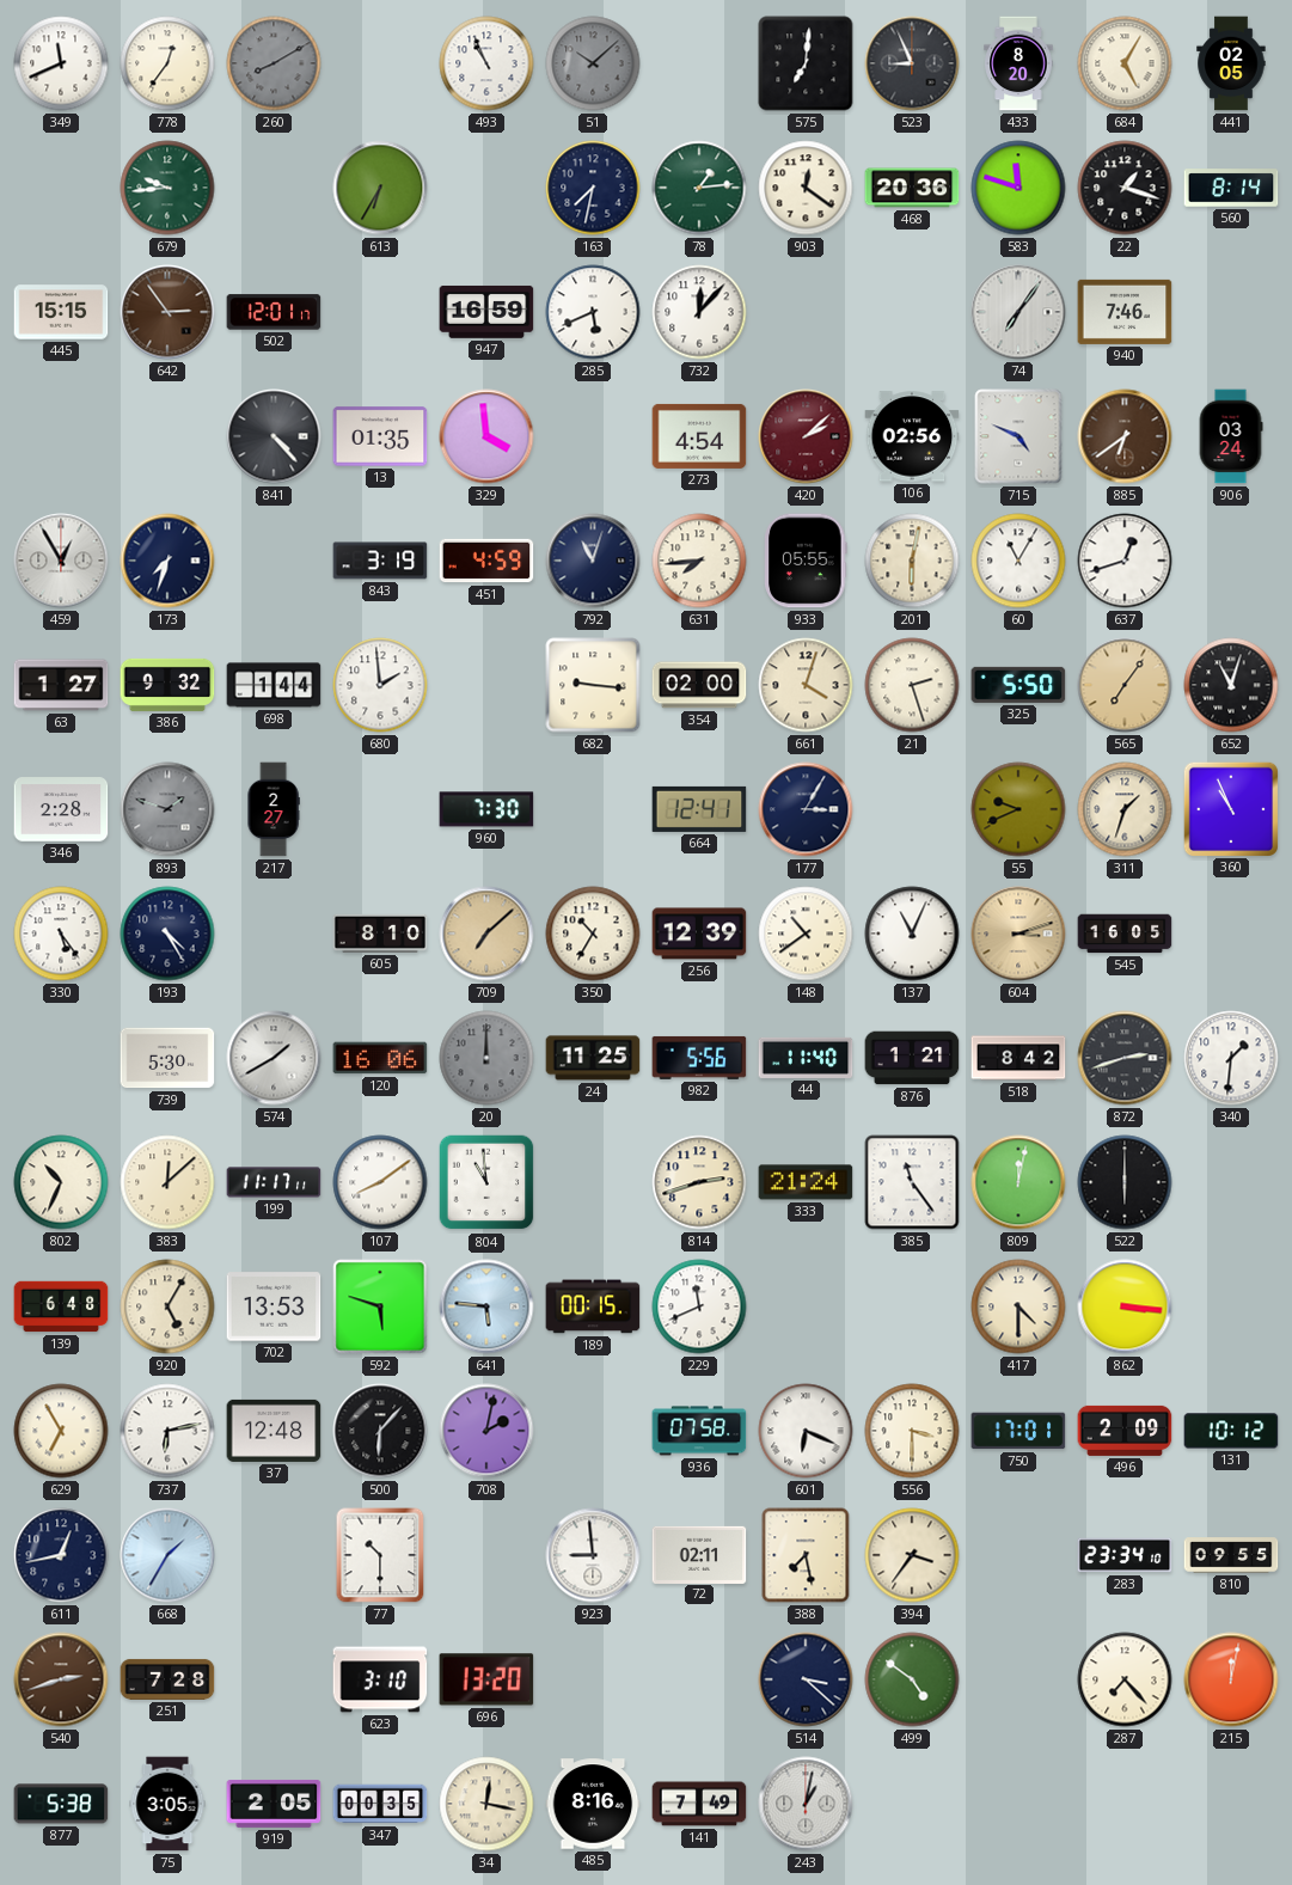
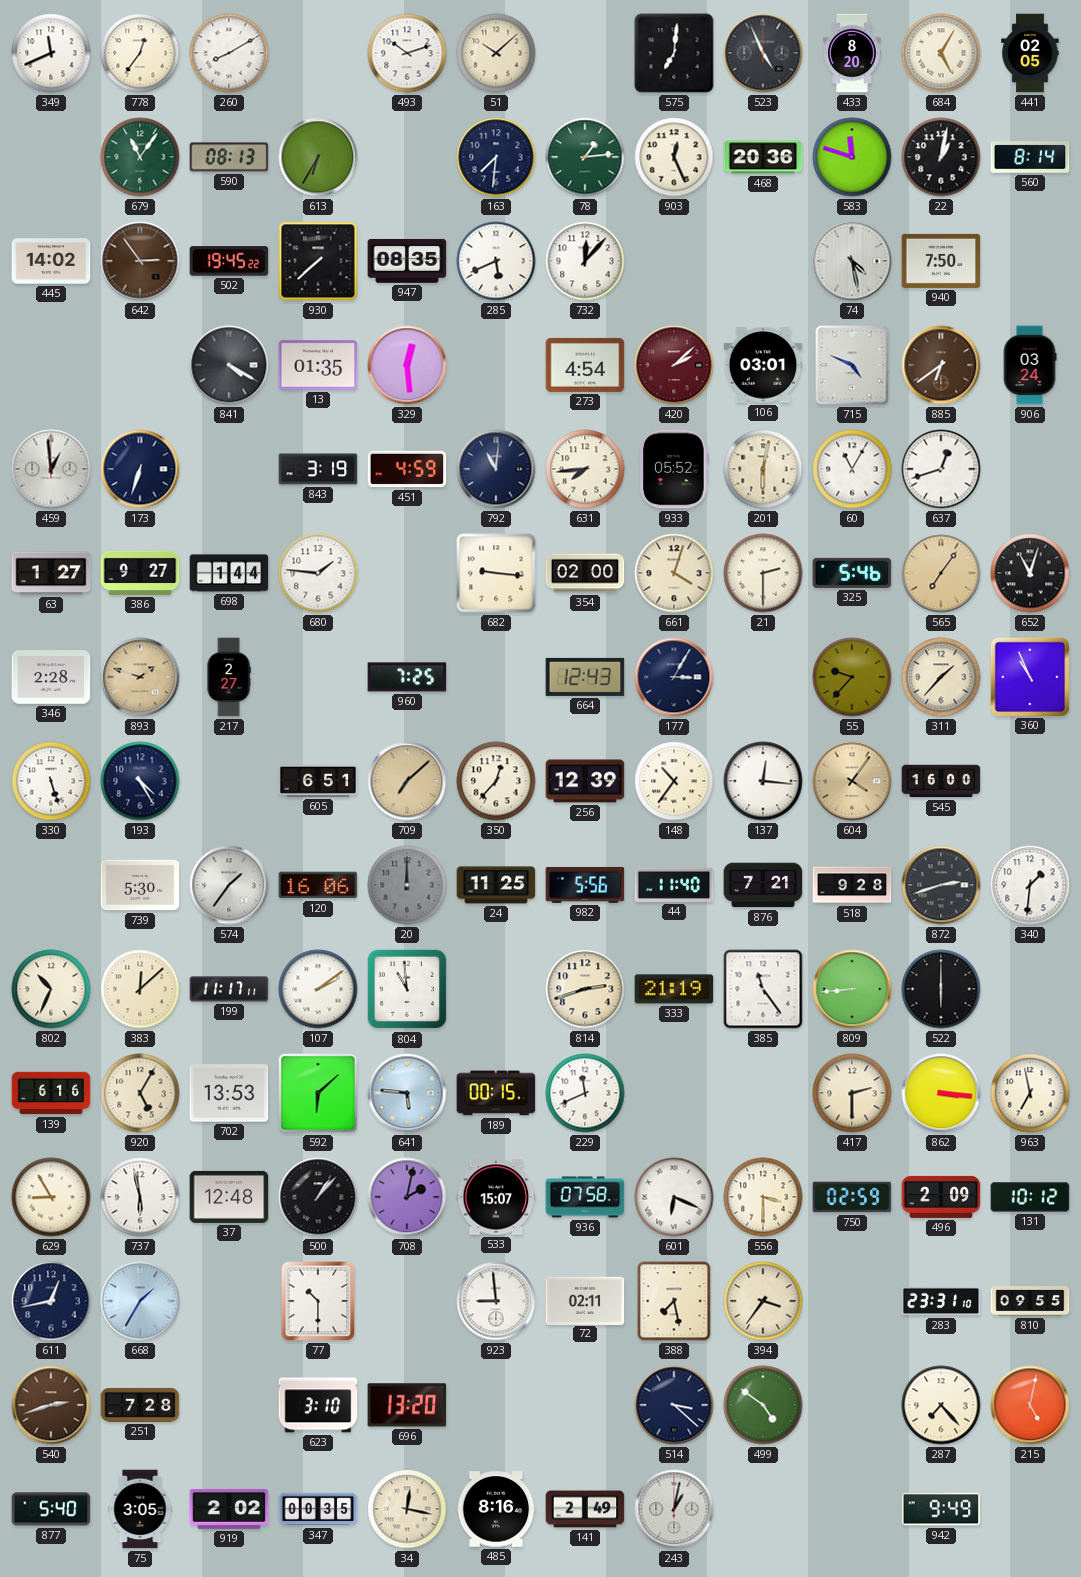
260 dial: grey -> white (229, 53)
493: 10:56 -> 10:12 (407, 53)
51 dial: grey -> cream (496, 53)
523: 8:56 -> 4:56 (763, 53)
679: 9:44 -> 11:06 (140, 157)
590: none -> 08:13 (229, 157)
163: 7:32 -> 7:31 (496, 157)
903: 12:21 -> 12:26 (674, 157)
22: 1:18 -> 1:02 (941, 157)
445: 15:15 -> 14:02 (51, 261)
502: 12:01 -> 19:45 (229, 261)
930: none -> 7:38 (318, 261)
947: 16:59 -> 08:35 (407, 261)
74: 7:06 -> 4:28 (852, 261)
940: 7:46 -> 7:50 (941, 261)
841: 4:23 -> 4:20 (229, 365)
329: 3:59 -> 12:29 (407, 365)
106: 02:56 -> 03:01 (763, 365)
459: 12:55 -> 12:59 (51, 469)
173: 7:33 -> 6:33 (140, 469)
792: 11:03 -> 11:01 (496, 469)
933: 05:55 -> 05:52 (674, 469)
386: 9:32 -> 9:27 (140, 573)
680: 1:59 -> 1:46 (318, 573)
21: 2:27 -> 2:30 (763, 573)
325: 5:50 -> 5:46 (852, 573)
893 dial: grey -> champagne (140, 677)
960: 7:30 -> 7:25 (407, 677)
664: 12:41 -> 12:43 (585, 677)
55: 9:41 -> 9:37 (852, 677)
311: 1:33 -> 1:37 (941, 677)
330: 5:24 -> 5:27 (51, 781)
605: 8:10 -> 6:51 (318, 781)
350: 10:35 -> 12:37 (496, 781)
148: 10:39 -> 10:36 (674, 781)
137: 11:04 -> 12:16 (763, 781)
604: 3:12 -> 4:06 (852, 781)
545: 16:05 -> 16:00 (941, 781)
574: 1:40 -> 1:36 (229, 885)
876: 1:21 -> 7:21 (763, 885)
518: 8:42 -> 9:28 (852, 885)
107: 8:09 -> 2:09 (318, 989)
333: 21:24 -> 21:19 (674, 989)
809: 12:02 -> 8:44 (852, 989)
139: 6:48 -> 6:16 (51, 1093)
592: 5:48 -> 6:08 (318, 1093)
417: 4:30 -> 2:30 (852, 1093)
963: none -> 6:58 (1030, 1093)
629: 6:55 -> 8:55 (51, 1197)
737: 6:13 -> 5:58 (140, 1197)
500: 6:07 -> 1:07 (318, 1197)
533: none -> 15:07 (496, 1197)
750: 17:01 -> 02:59 (852, 1197)
283: 23:34 -> 23:31 (941, 1301)
215: 12:02 -> 5:02 (1030, 1405)
877: 5:38 -> 5:40 (51, 1509)
919: 2:05 -> 2:02 (229, 1509)
141: 7:49 -> 2:49 (585, 1509)
942: none -> 9:49 (941, 1509)
